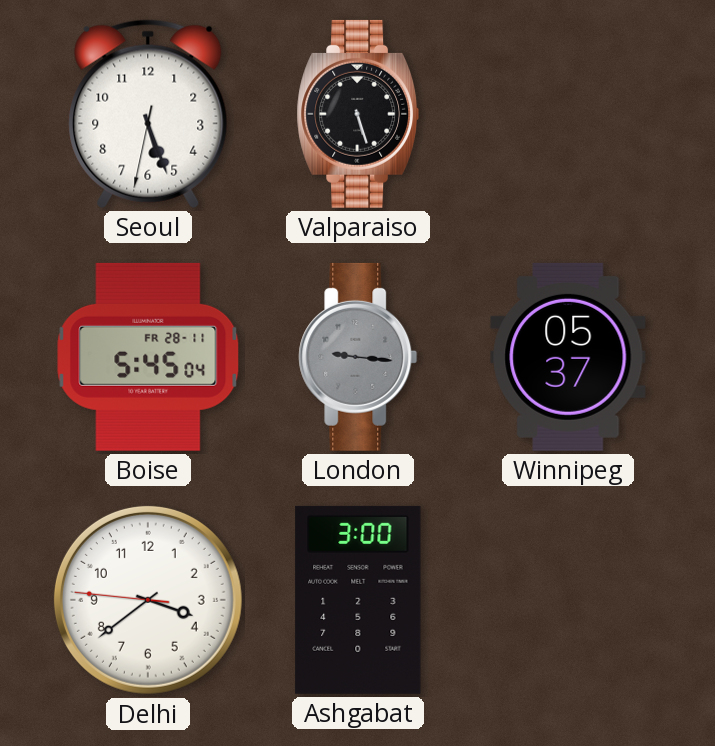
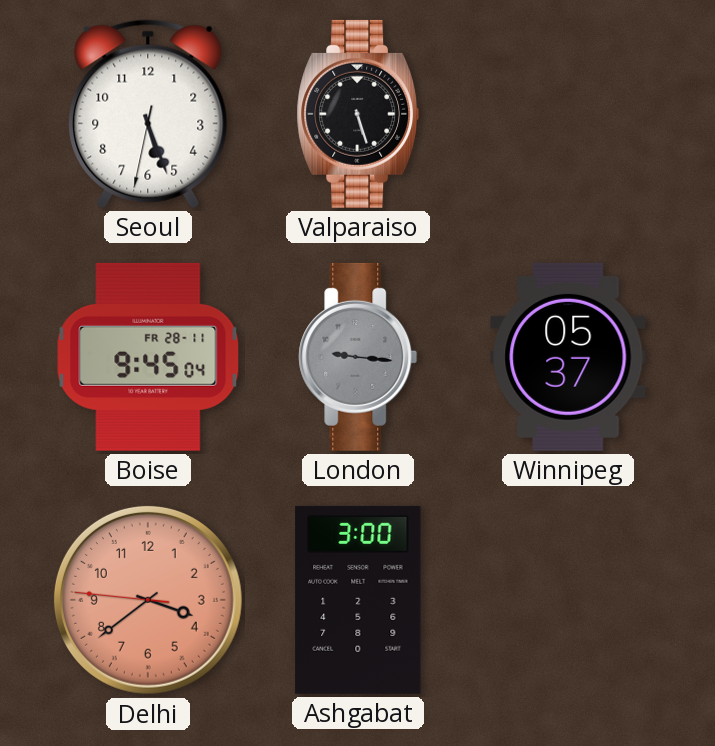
Boise: 5:45 -> 9:45 (148, 357)
Delhi dial: white -> salmon (148, 600)
